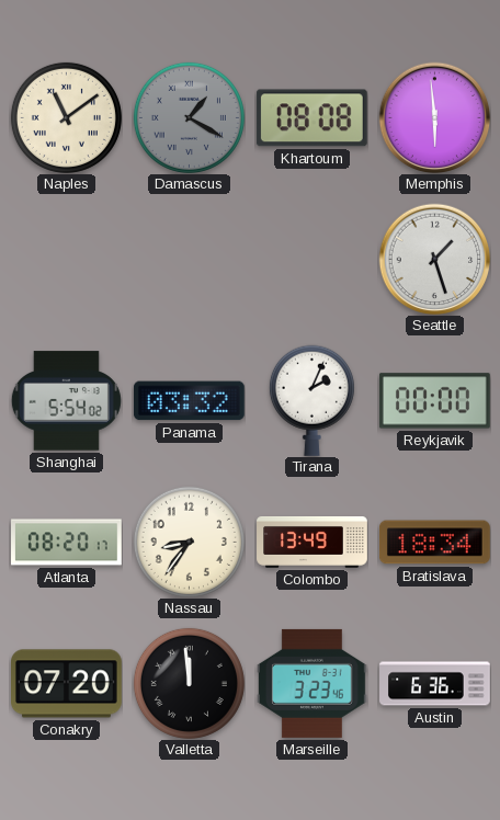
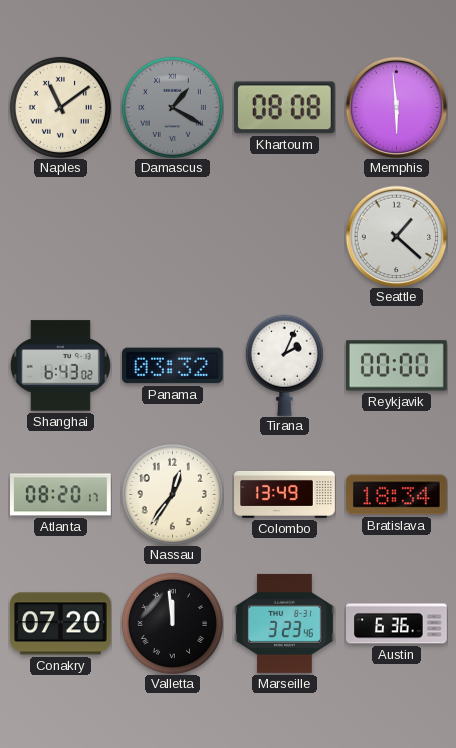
Seattle: 1:27 -> 1:22 (396, 236)
Shanghai: 5:54 -> 6:43 (60, 366)
Nassau: 8:36 -> 12:36 (172, 494)
